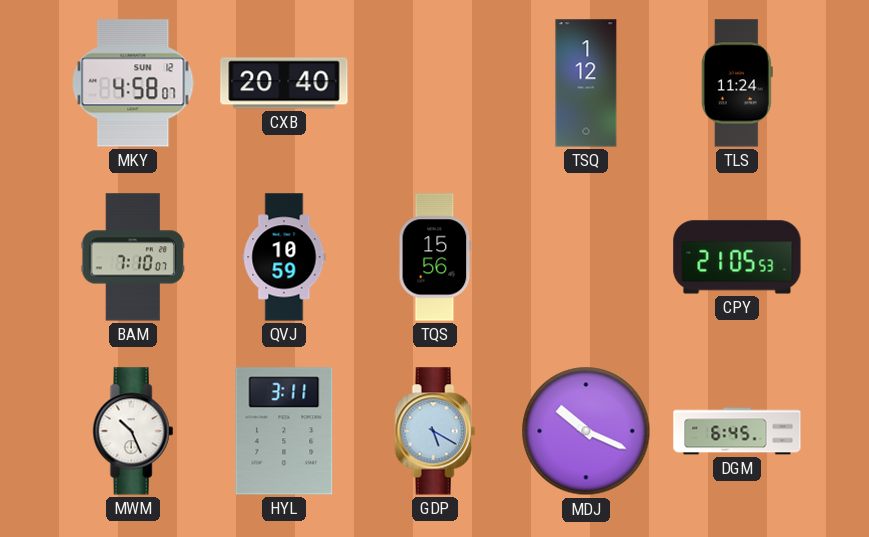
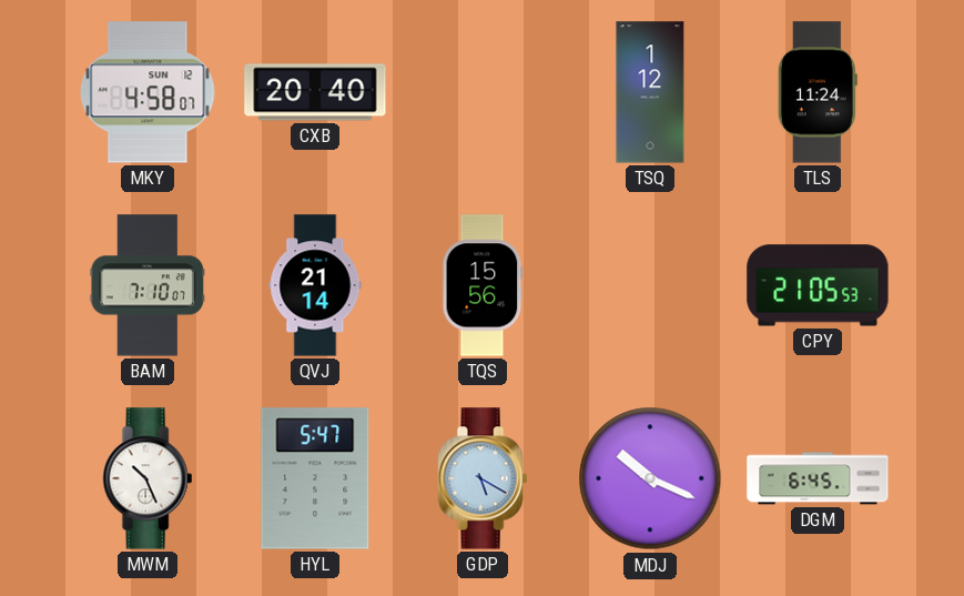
QVJ: 10:59 -> 21:14 (315, 285)
HYL: 3:11 -> 5:47 (315, 478)
